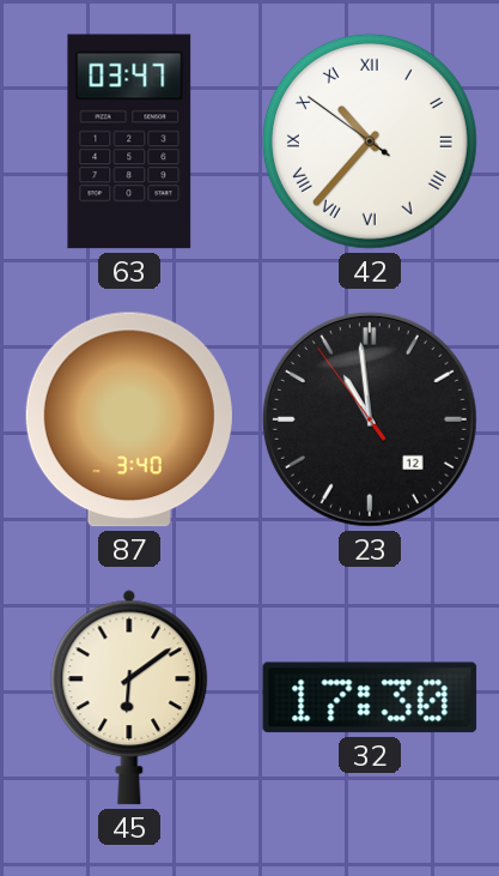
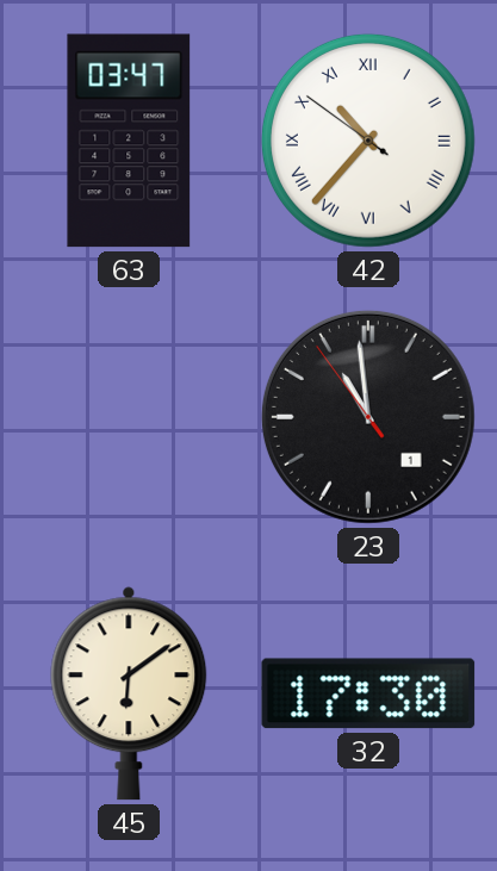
87: 3:40 -> none (129, 419)
23 date: 12 -> 1 (368, 417)
